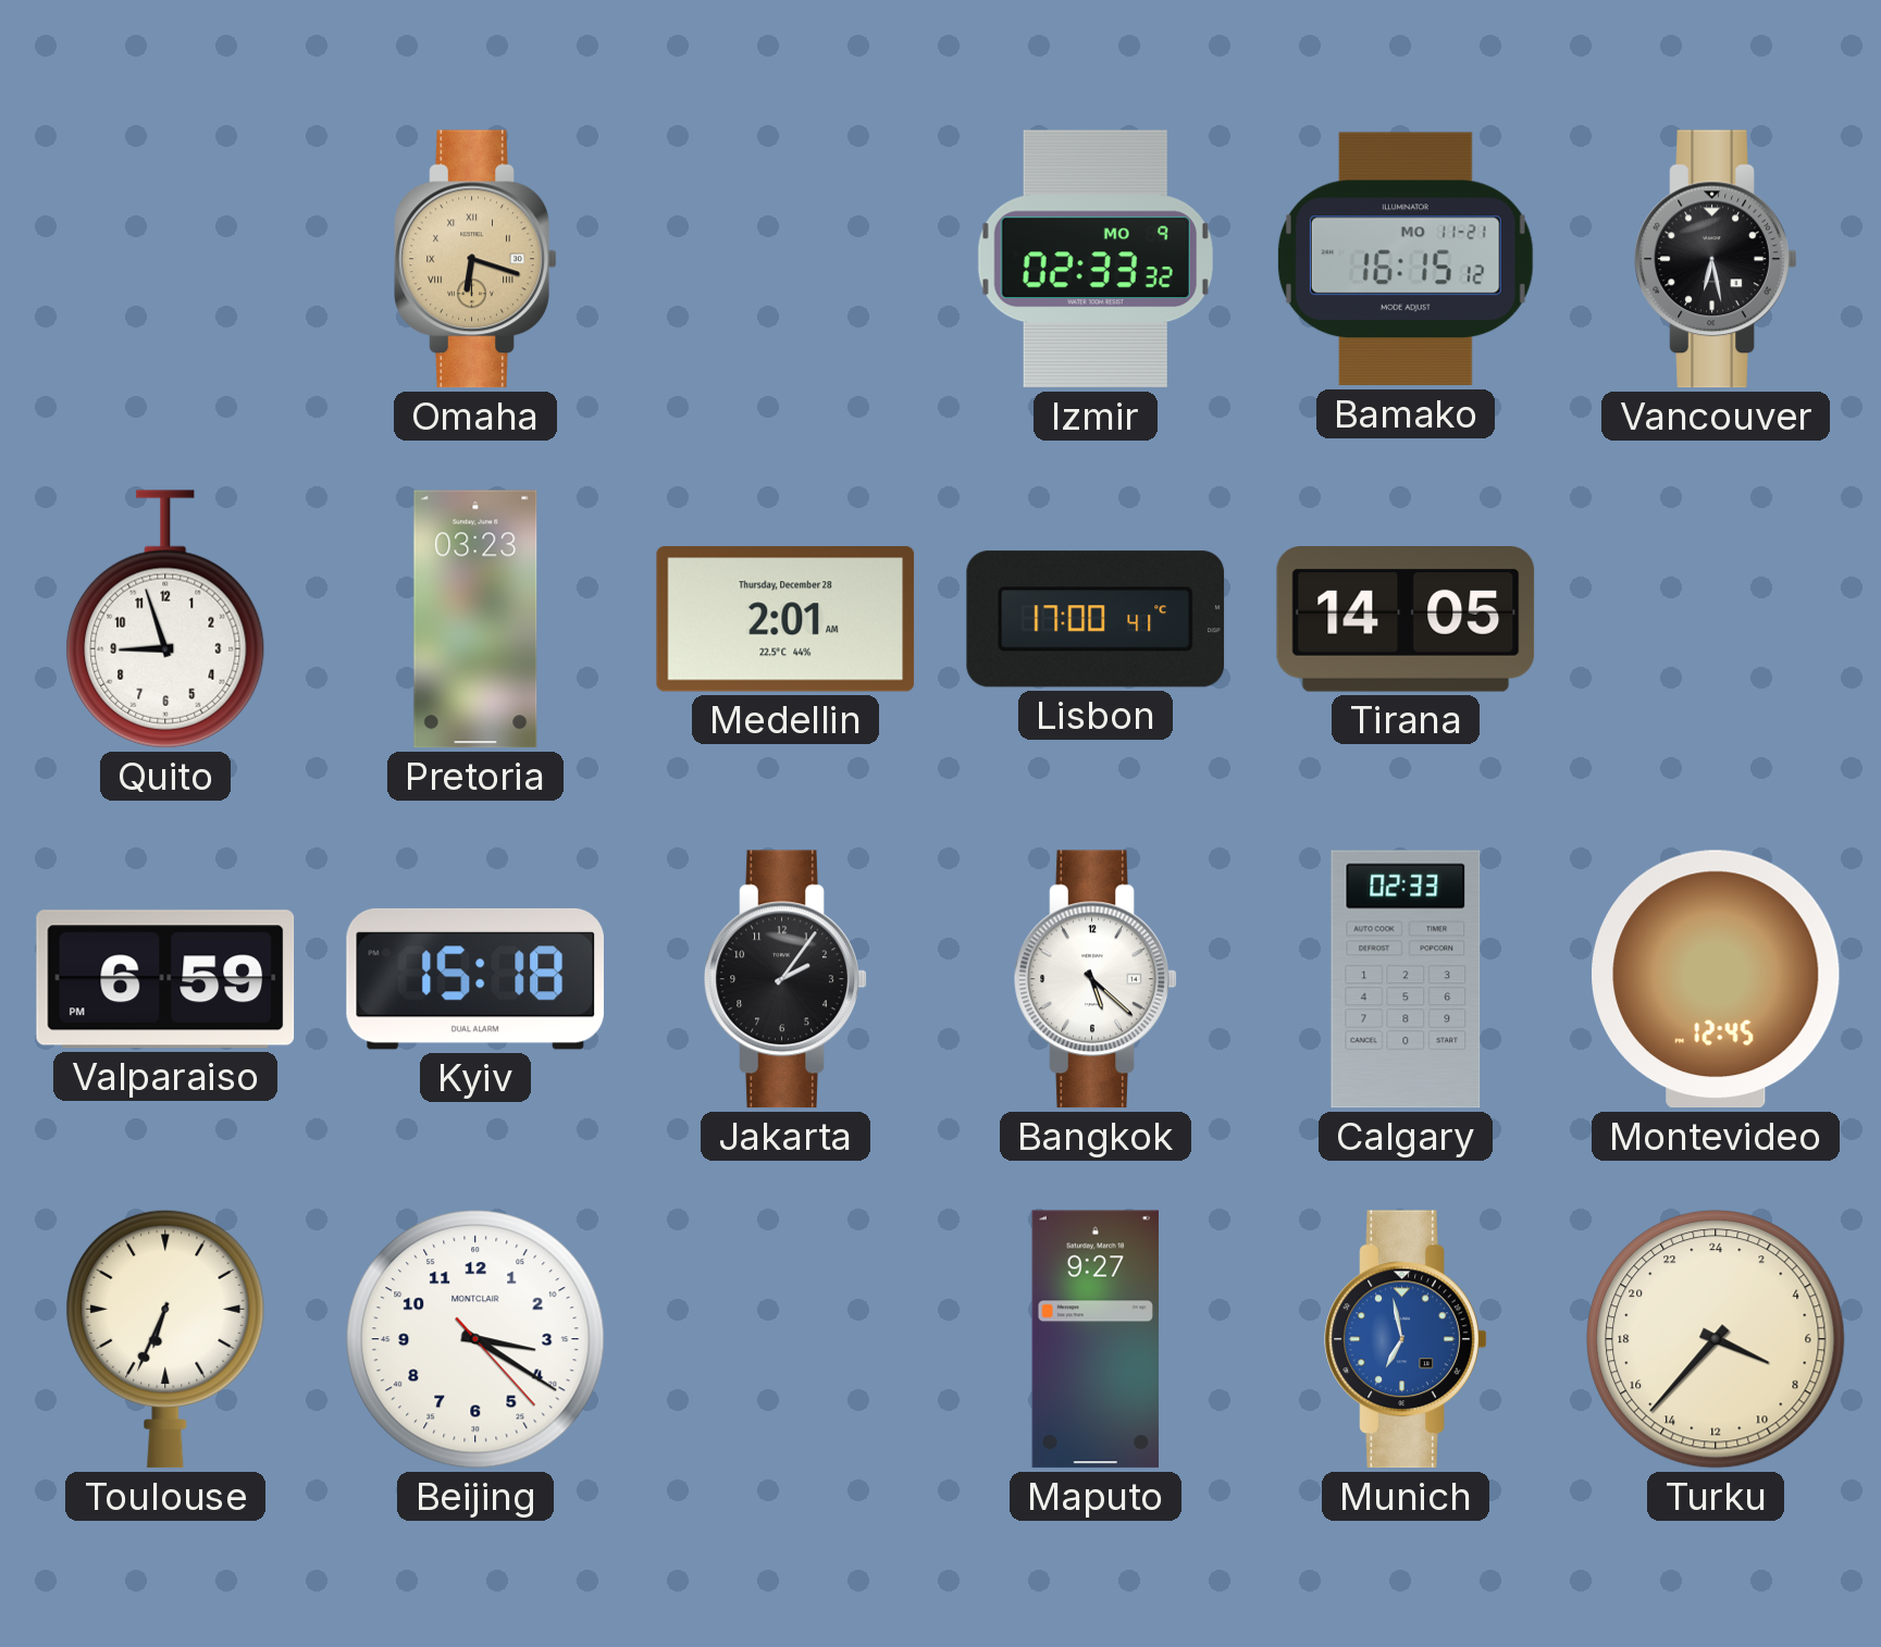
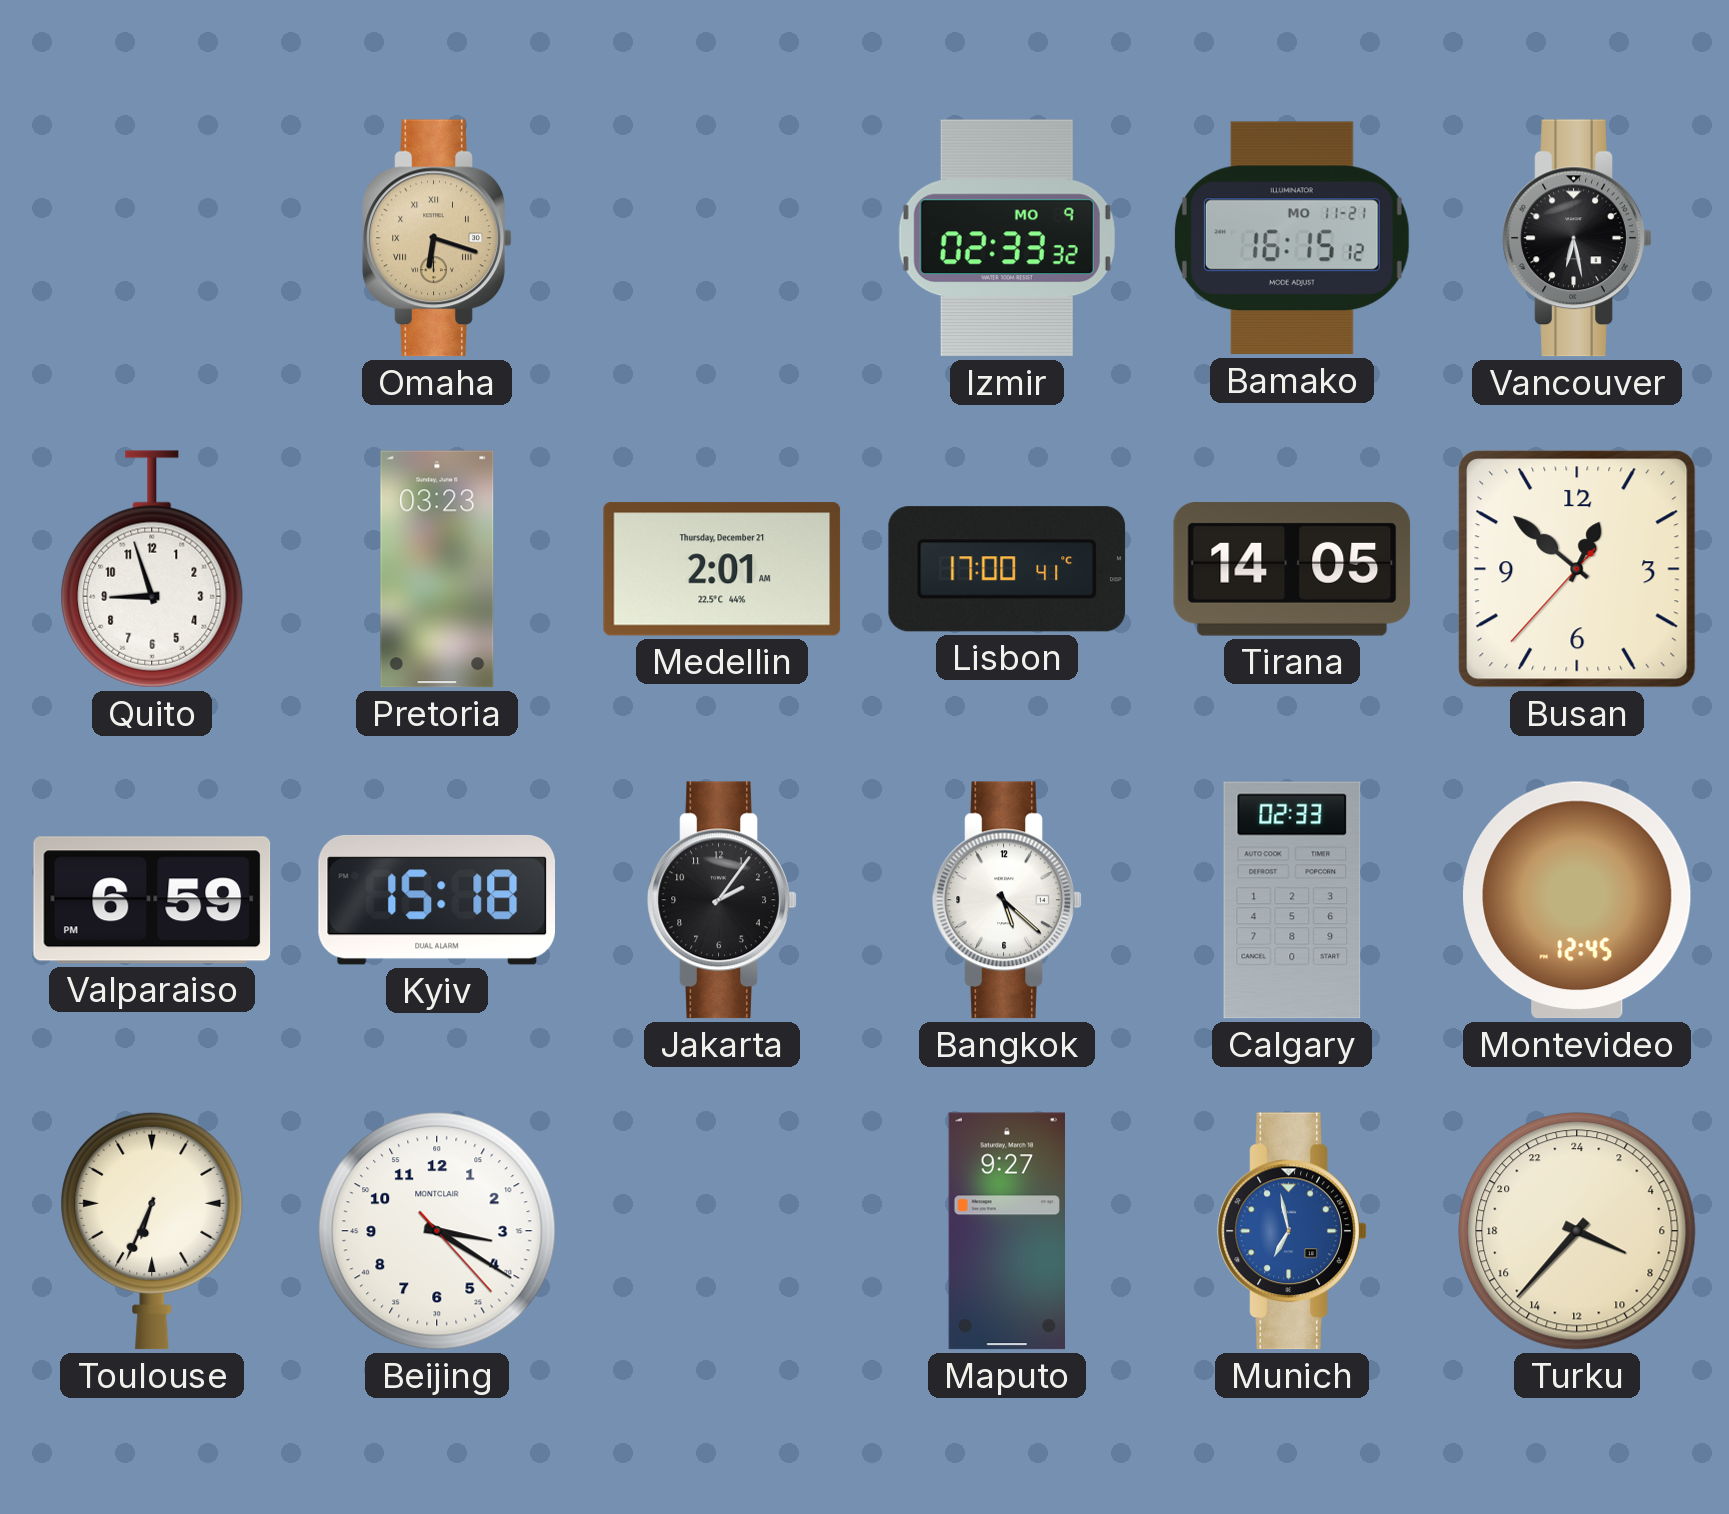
Medellin date: Thursday, December 28 -> Thursday, December 21 (722, 569)
Busan: none -> 12:51 (1577, 569)
